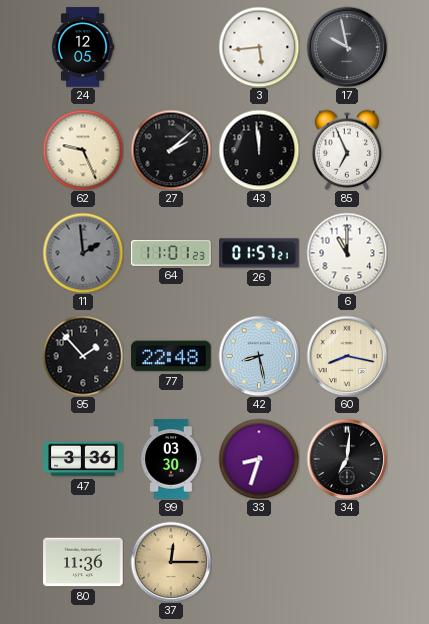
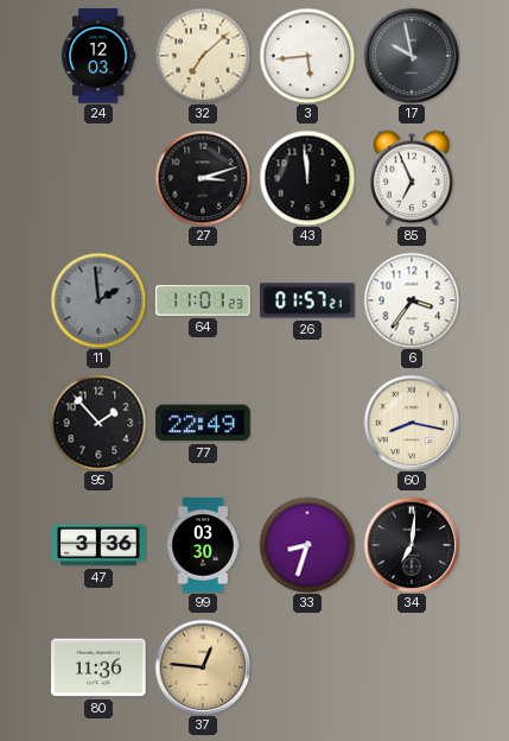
24: 12:05 -> 12:03 (98, 56)
32: none -> 7:08 (203, 56)
62: 9:26 -> none (83, 150)
27: 2:08 -> 3:12 (203, 178)
6: 11:00 -> 3:36 (412, 300)
77: 22:48 -> 22:49 (203, 423)
42: 8:28 -> none (259, 356)
37: 12:15 -> 12:46 (203, 667)
